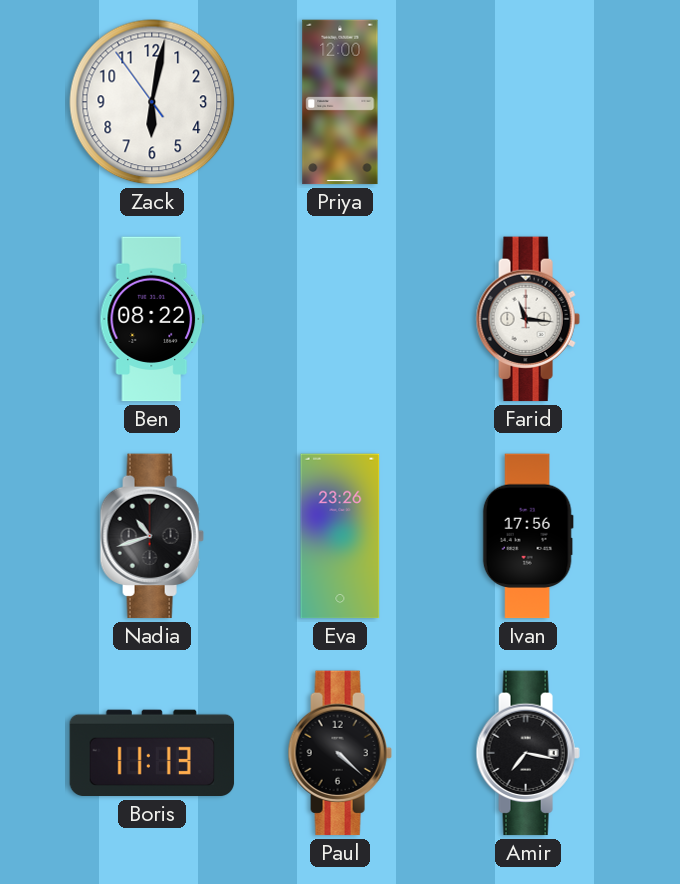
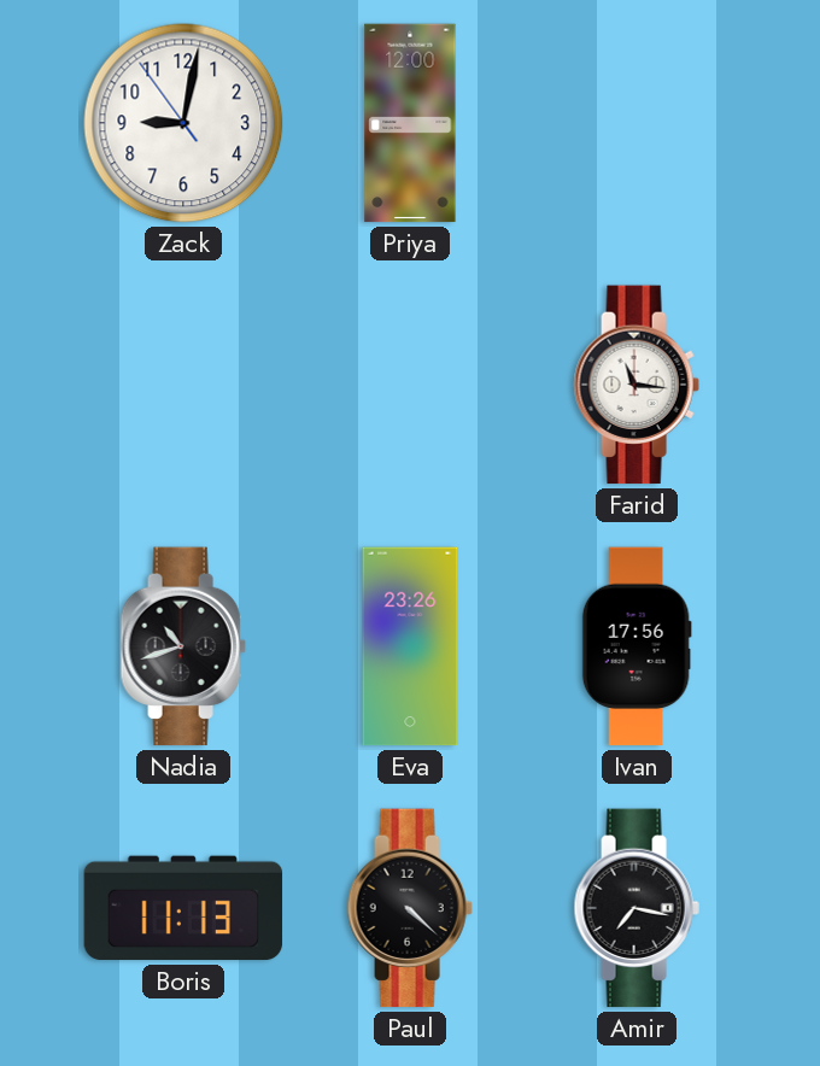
Zack: 6:01 -> 9:01 (183, 123)
Ben: 08:22 -> none (152, 319)
